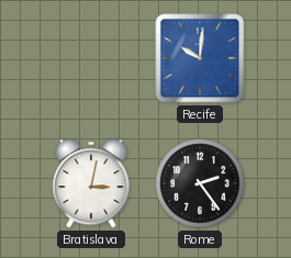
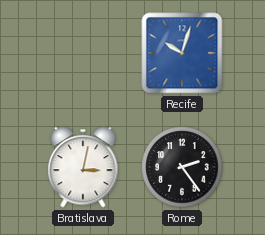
Recife: 10:01 -> 10:03 (182, 53)
